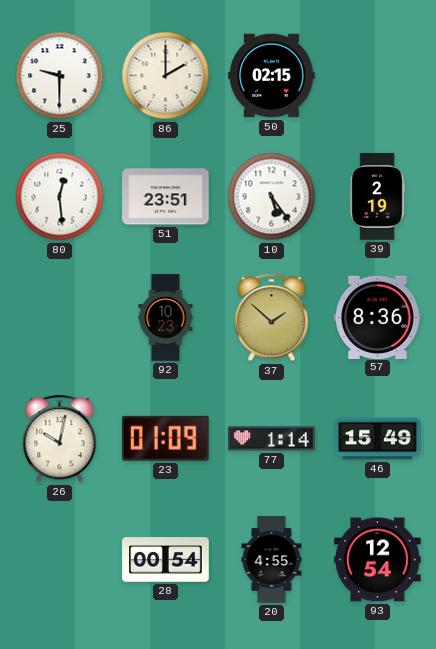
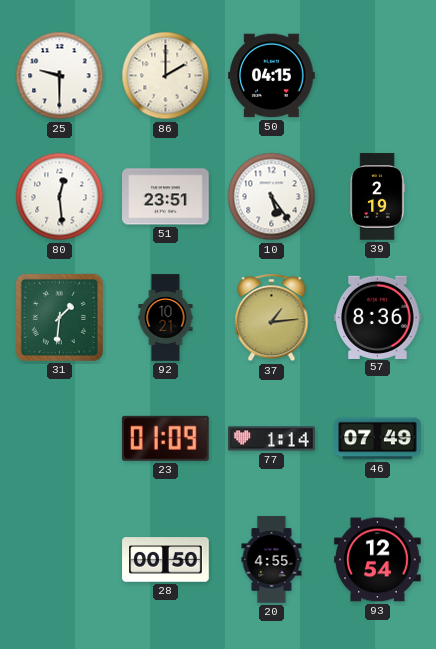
50: 02:15 -> 04:15 (272, 76)
31: none -> 1:31 (59, 317)
92: 10:23 -> 10:21 (166, 318)
37: 1:52 -> 1:14 (272, 318)
26: 10:02 -> none (60, 439)
46: 15:49 -> 07:49 (378, 439)
28: 00:54 -> 00:50 (166, 560)
